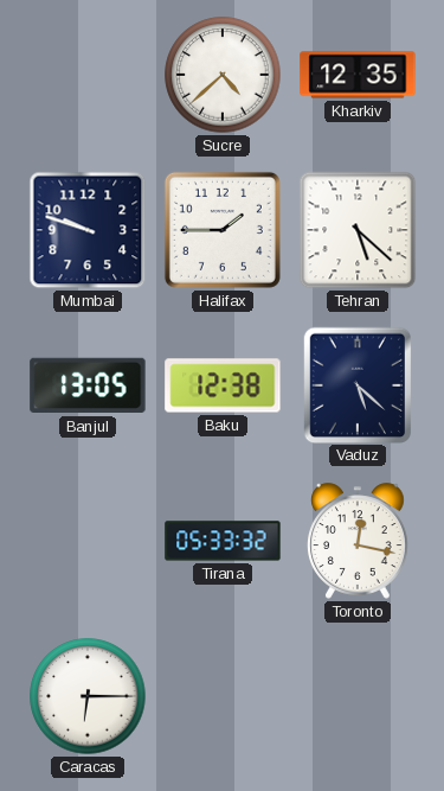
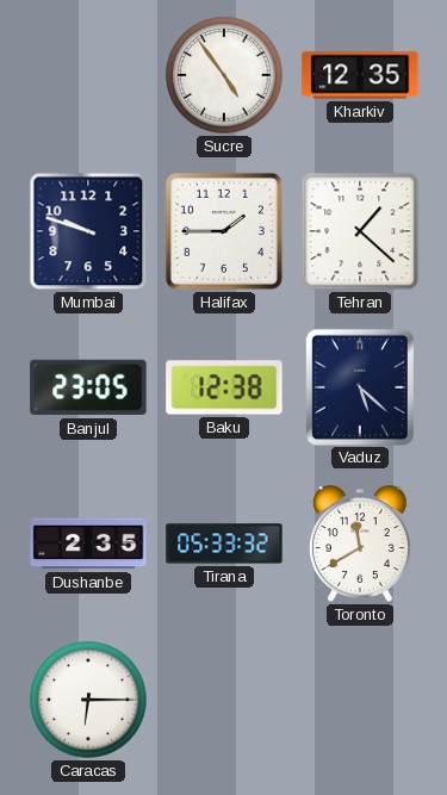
Sucre: 4:38 -> 4:54 (224, 75)
Tehran: 5:22 -> 1:22 (360, 231)
Banjul: 13:05 -> 23:05 (88, 387)
Dushanbe: none -> 2:35 (88, 544)
Toronto: 12:17 -> 11:40 (361, 544)
